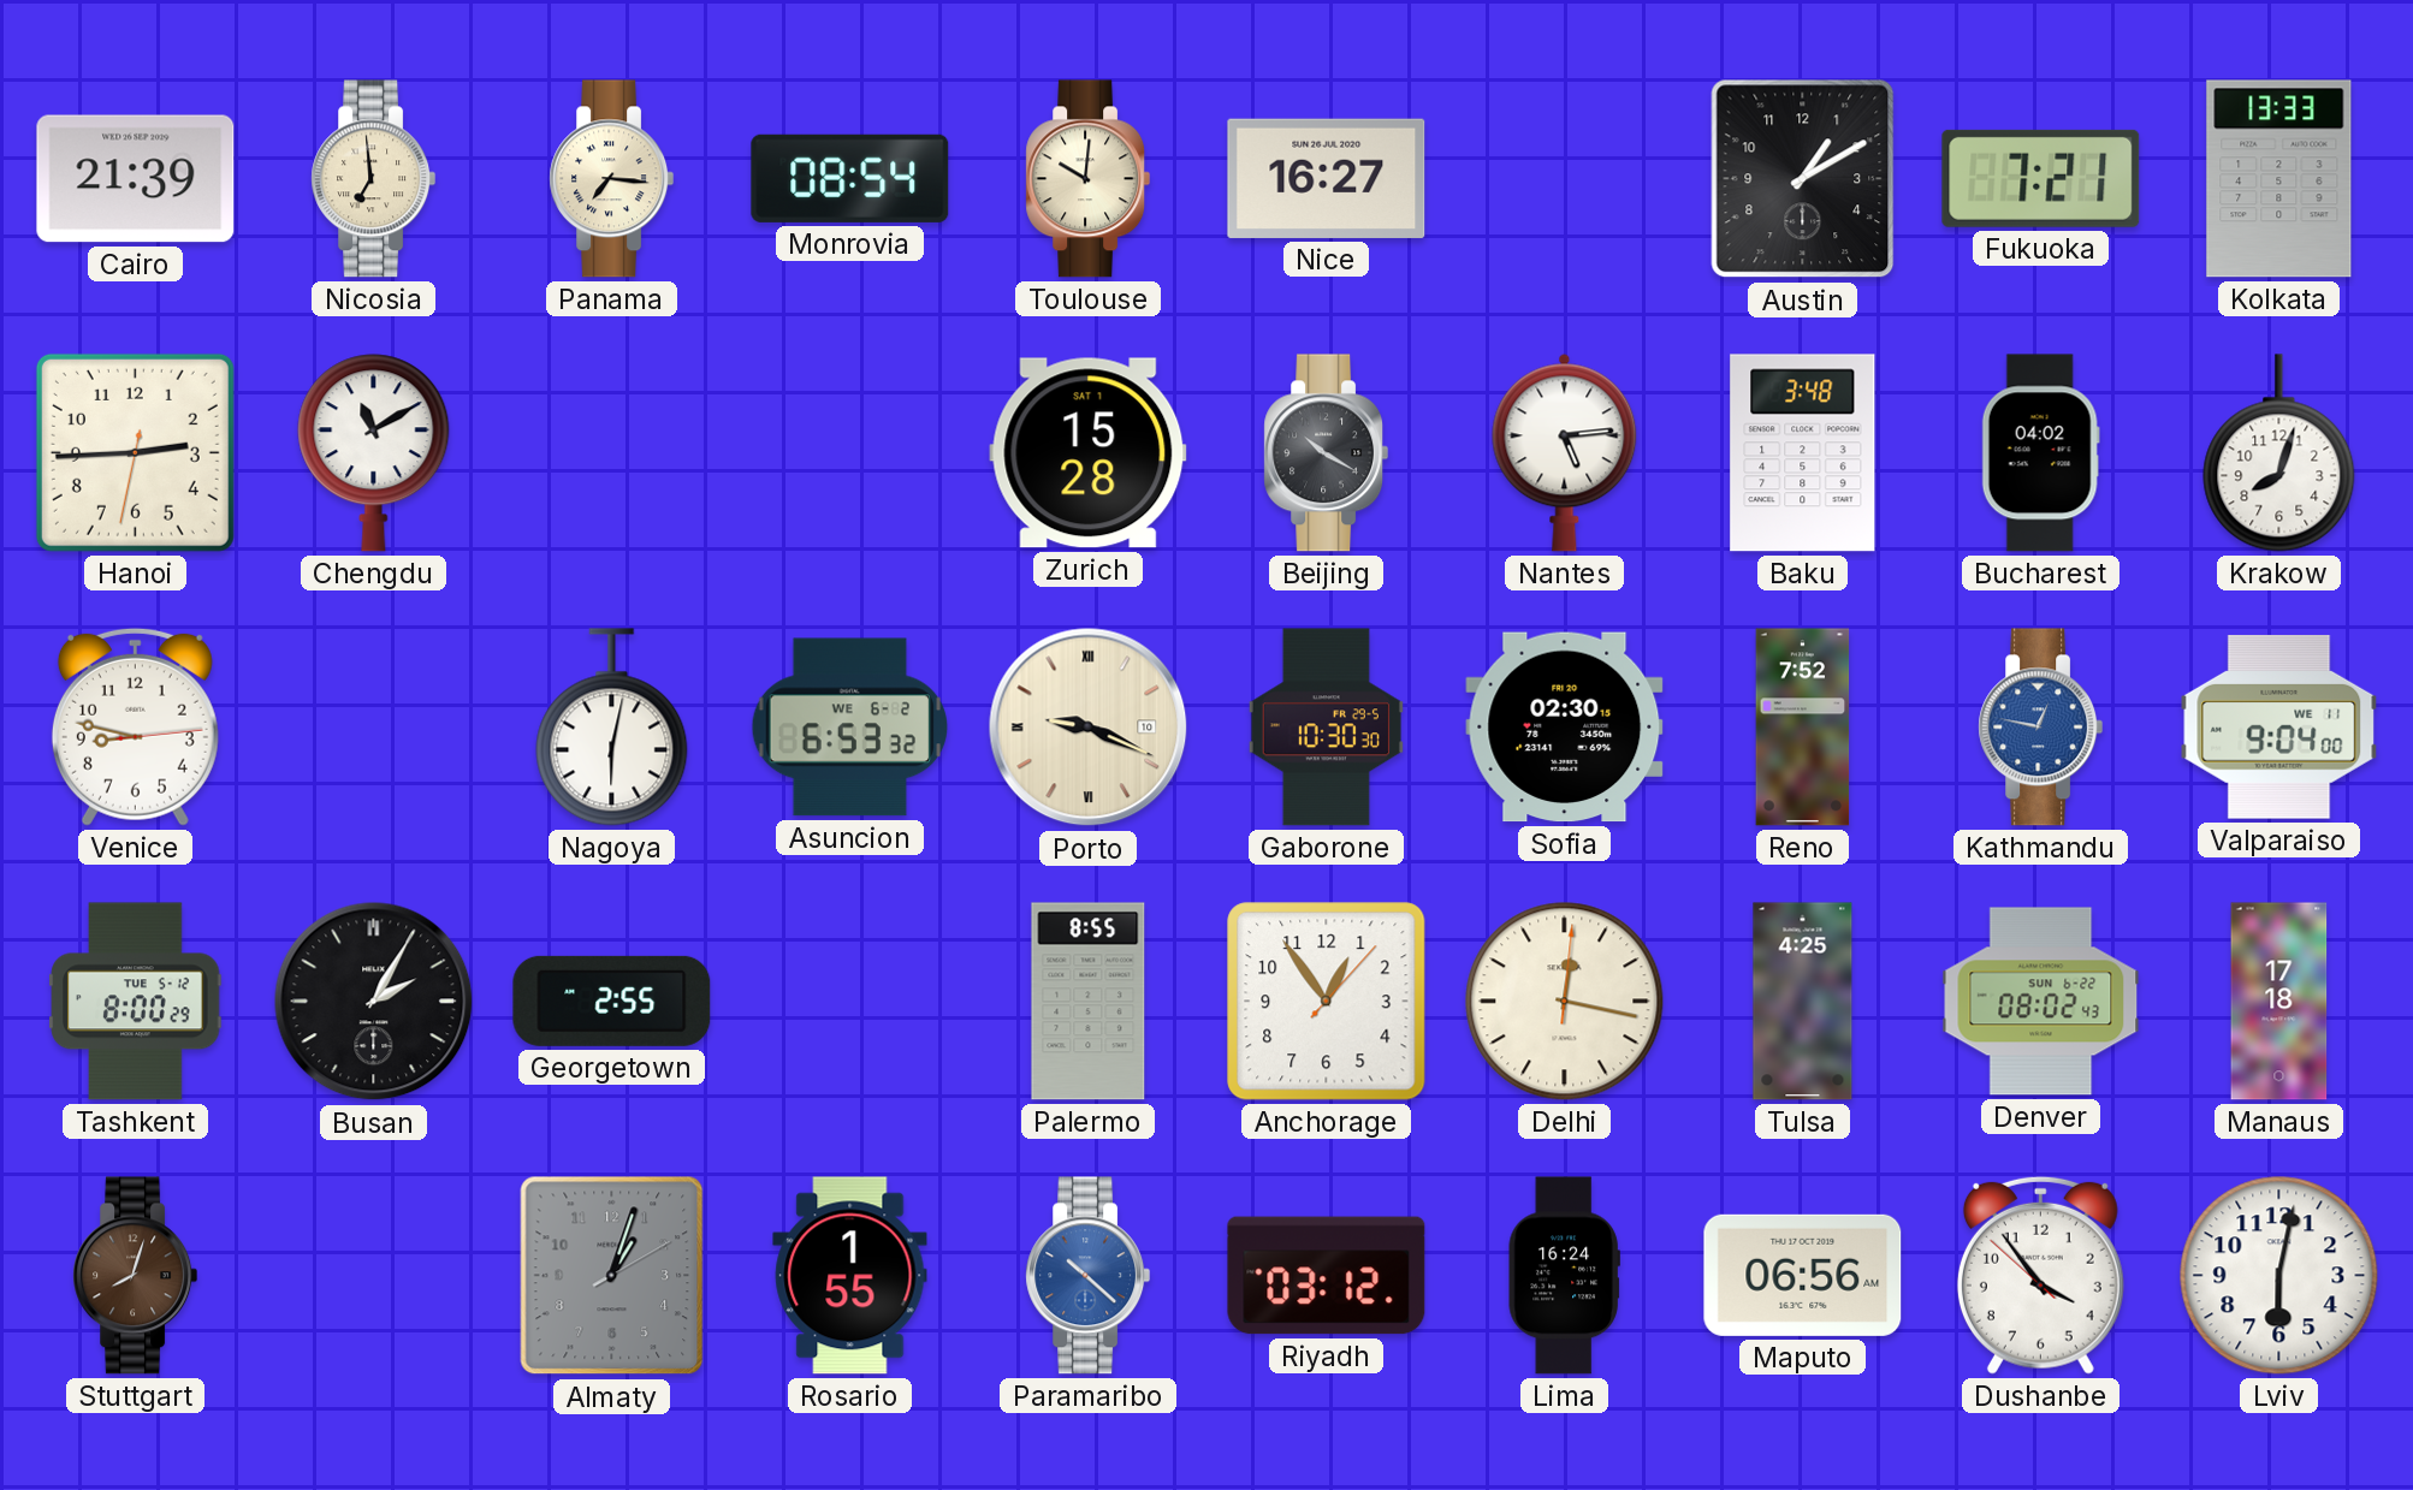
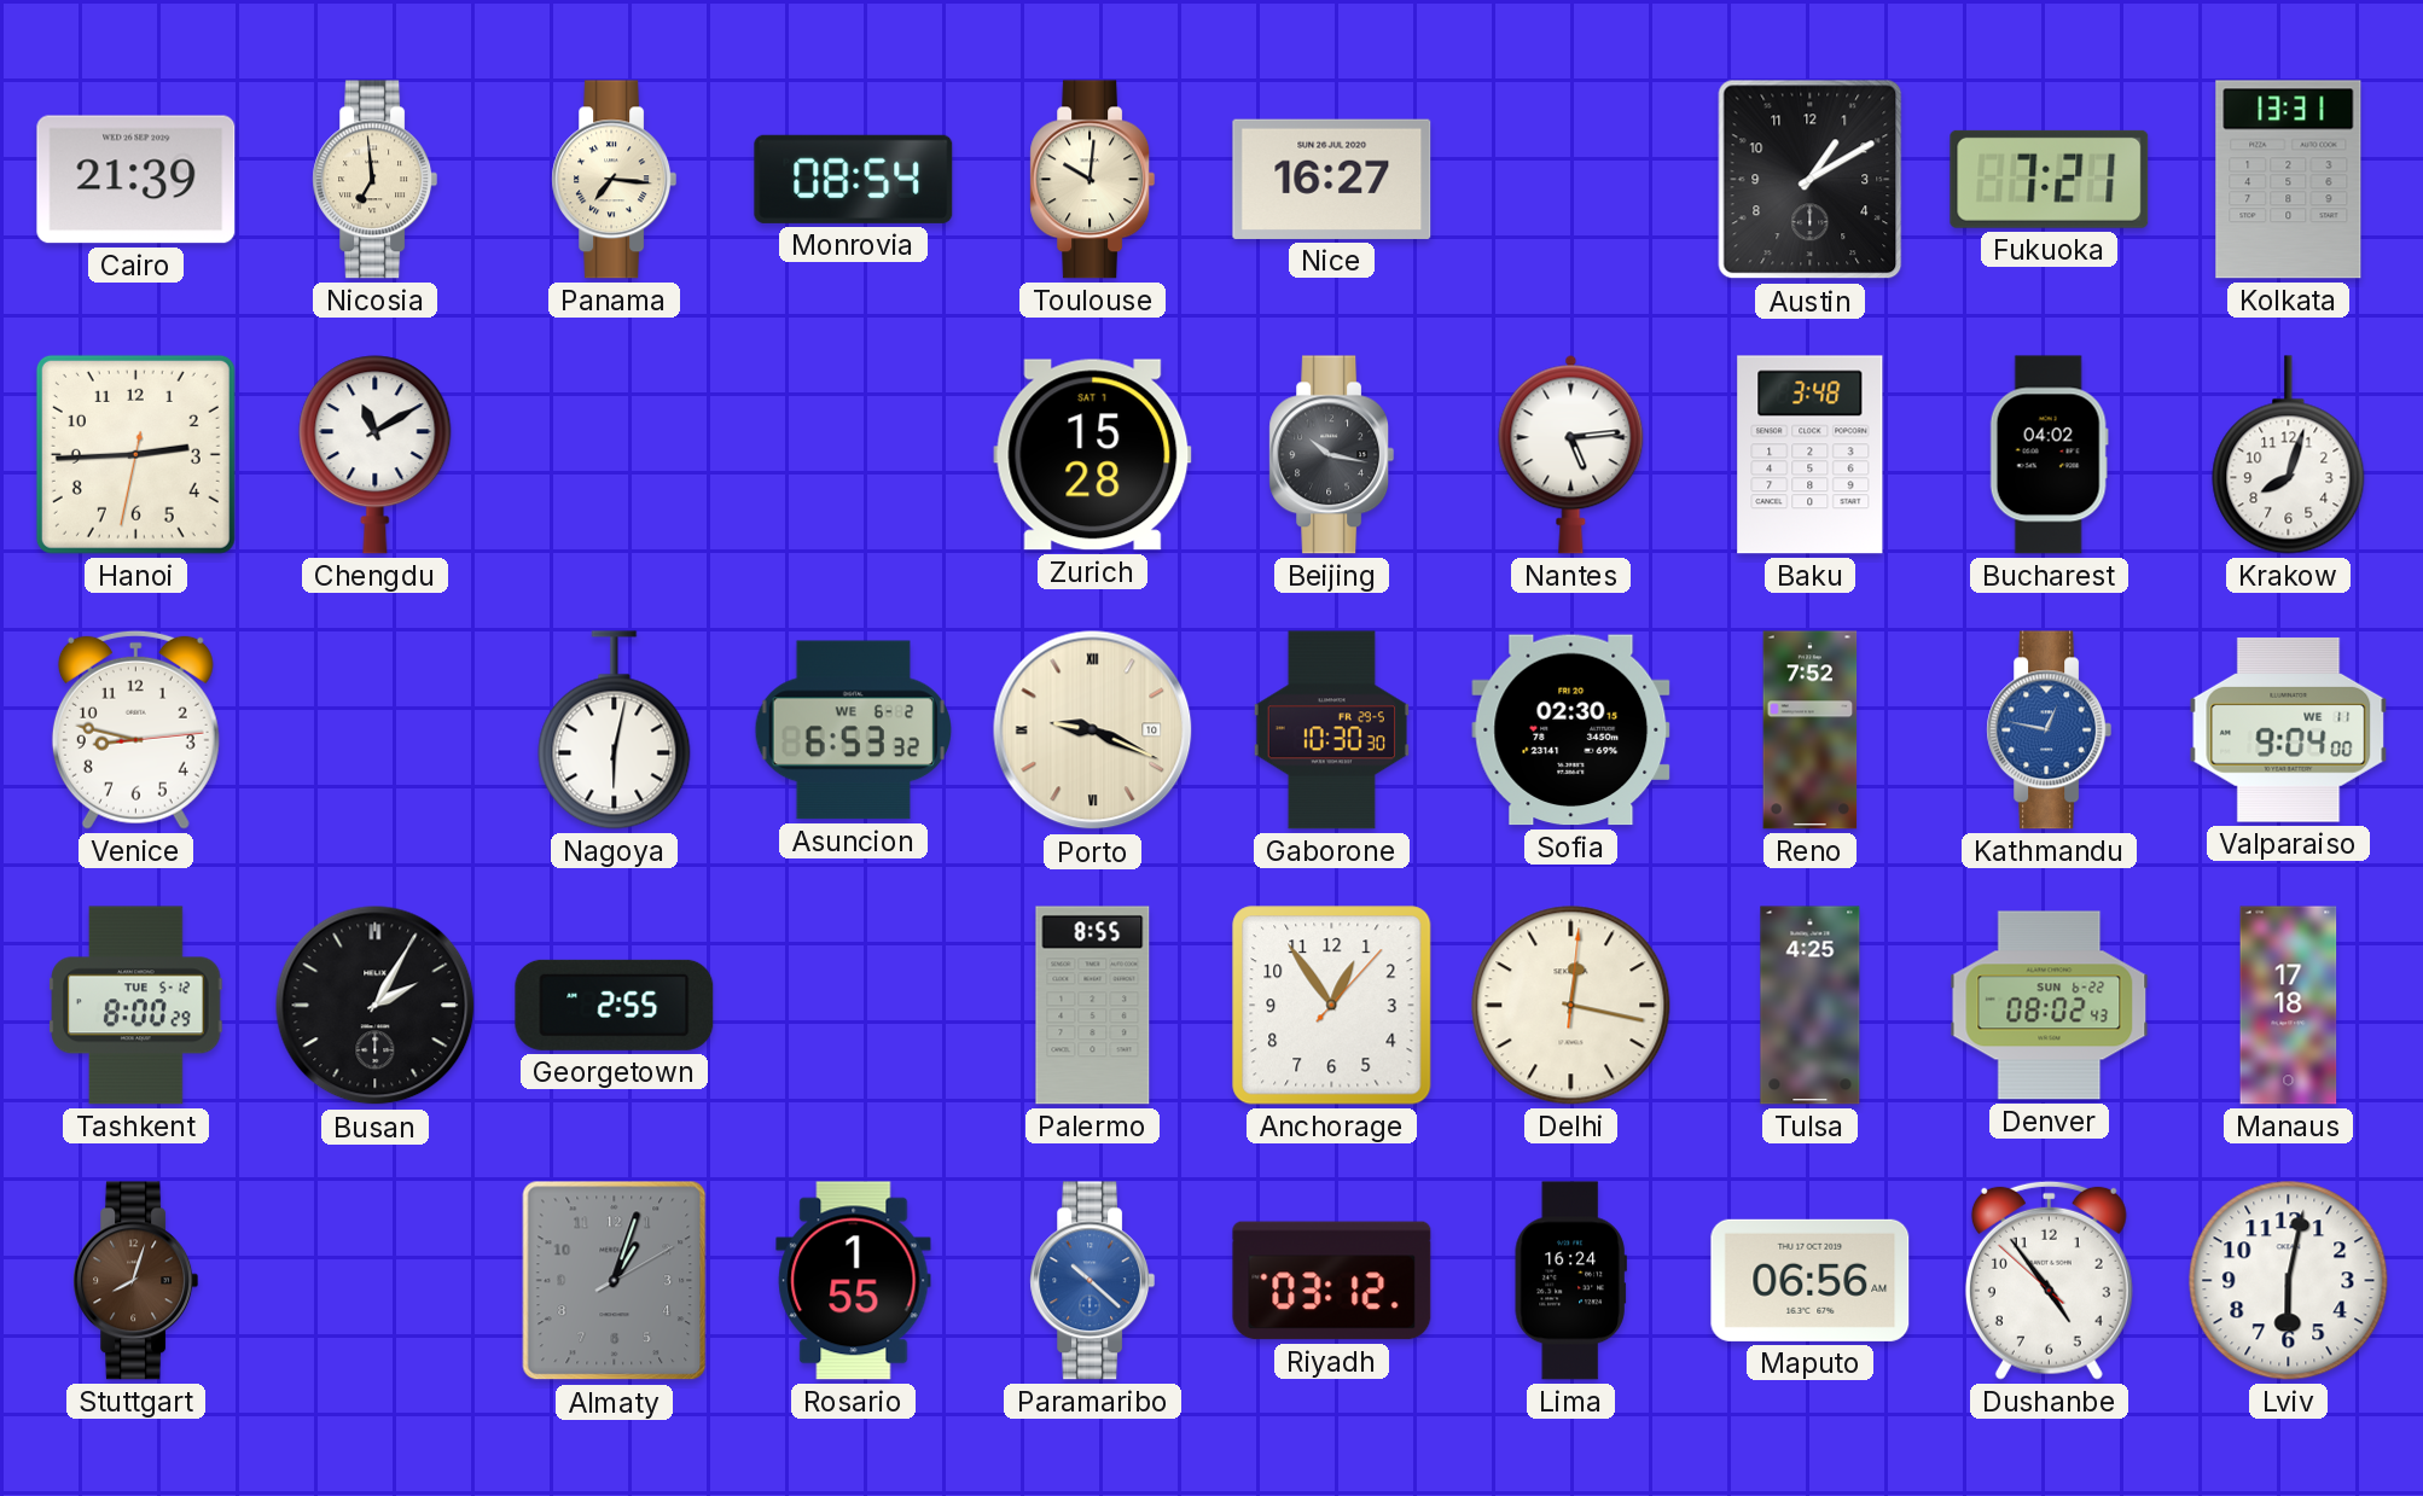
Kolkata: 13:33 -> 13:31 (2289, 180)
Beijing: 10:20 -> 10:17 (1332, 455)
Dushanbe: 3:53 -> 4:53 (2049, 1280)
